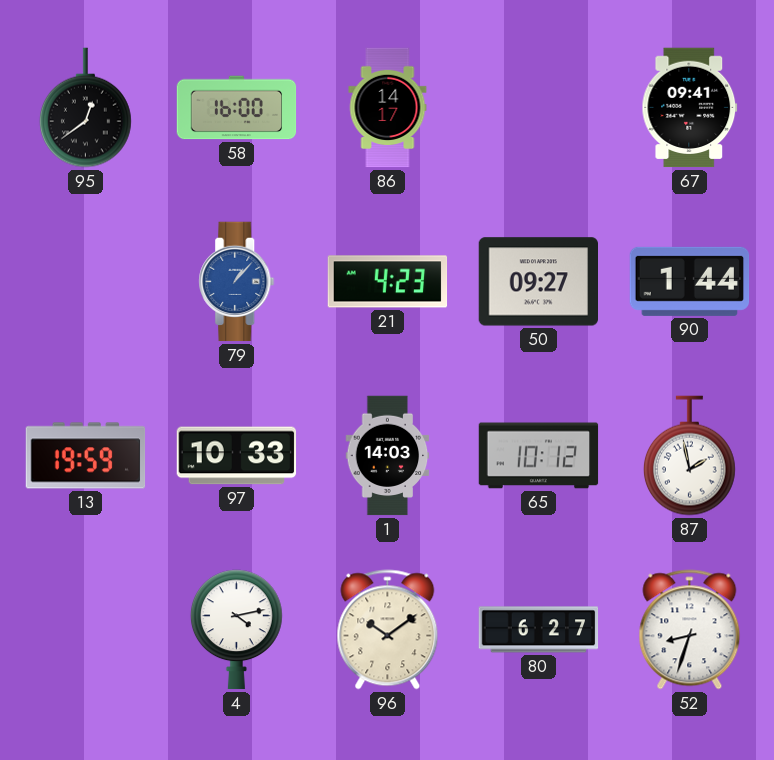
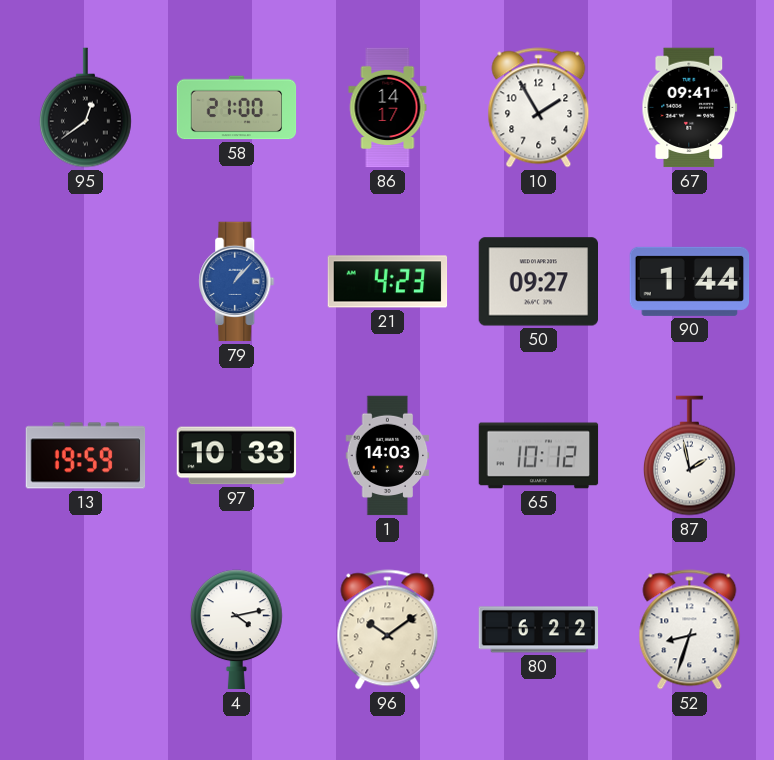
58: 16:00 -> 21:00 (237, 108)
10: none -> 1:55 (539, 108)
80: 6:27 -> 6:22 (539, 630)
